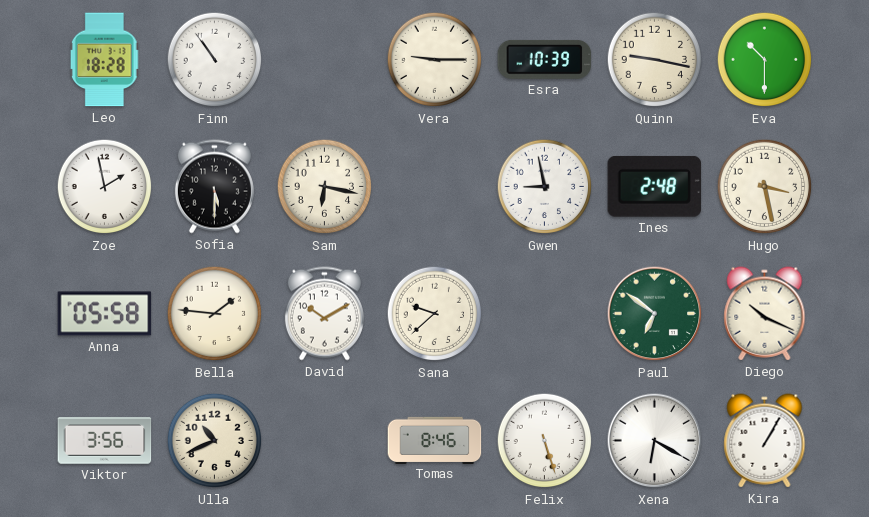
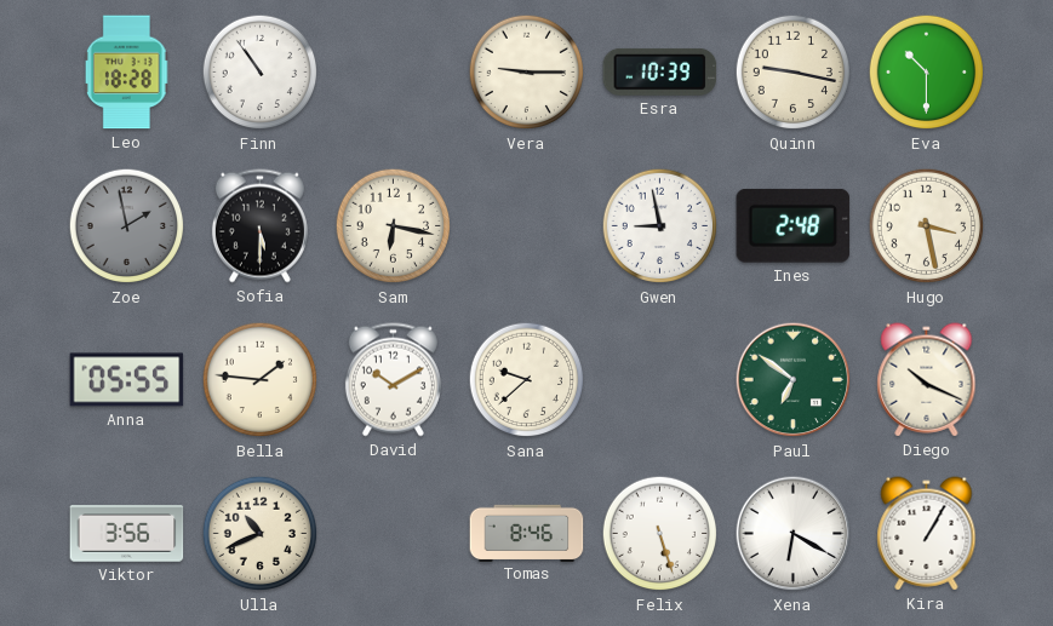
Zoe dial: white -> grey (127, 226)
Anna: 05:58 -> 05:55 (127, 380)
